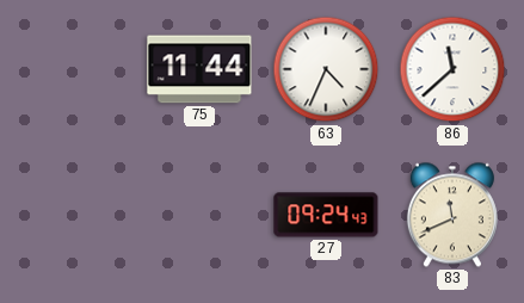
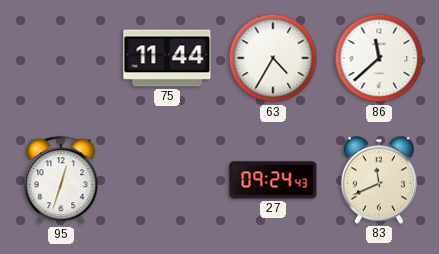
63: 4:34 -> 4:35 (273, 58)
95: none -> 12:33 (61, 181)
